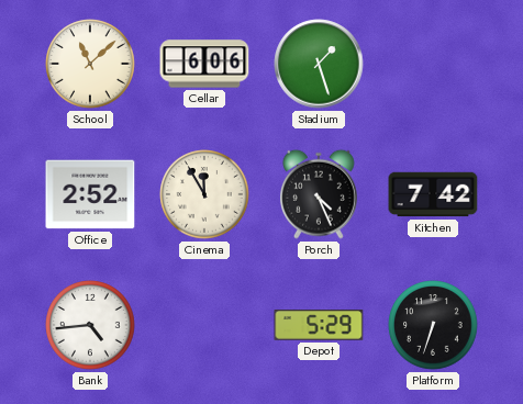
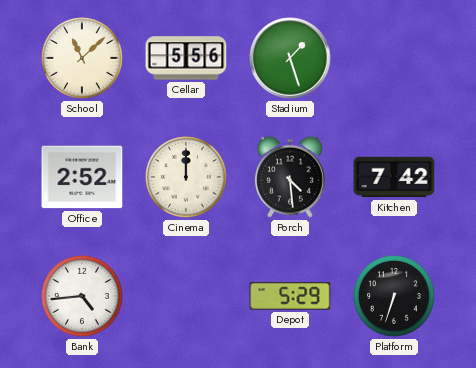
Cellar: 6:06 -> 5:56 (186, 58)
Cinema: 11:55 -> 12:00 (186, 177)
Porch: 4:26 -> 4:29 (291, 177)
